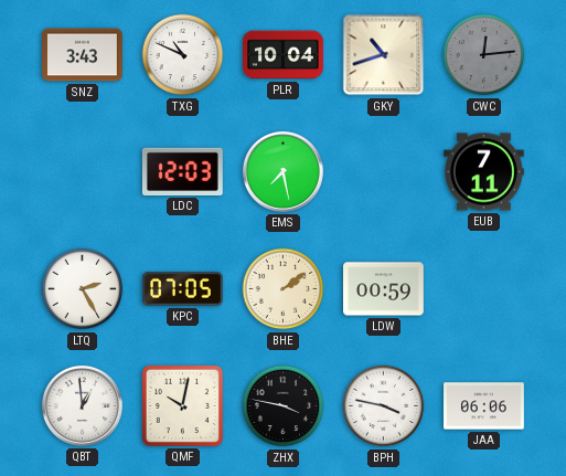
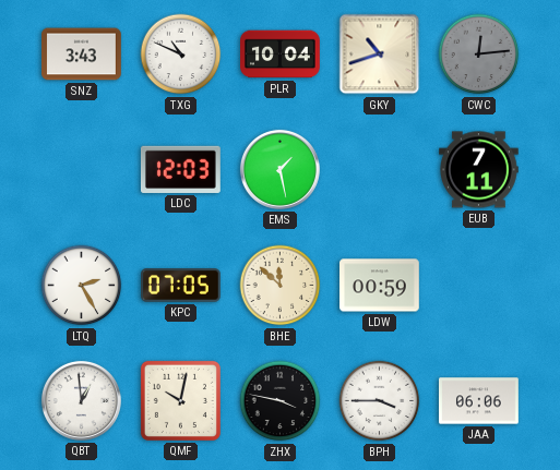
EMS: 7:28 -> 1:28 (279, 169)
BHE: 2:09 -> 11:52 (281, 286)
BPH: 3:47 -> 3:45 (380, 401)
